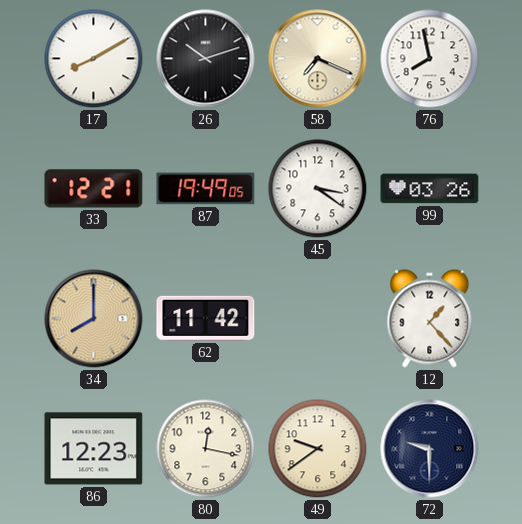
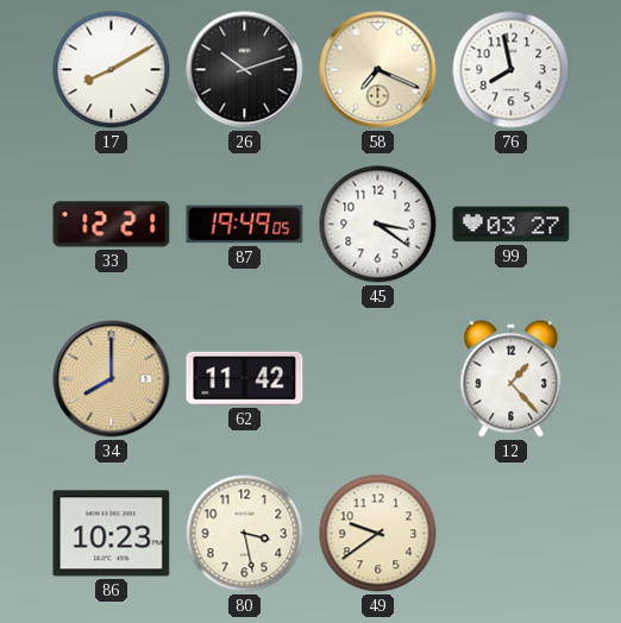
99: 03:26 -> 03:27 (512, 225)
86: 12:23 -> 10:23 (112, 534)
80: 12:17 -> 3:28 (245, 534)
72: 9:30 -> none (430, 449)
